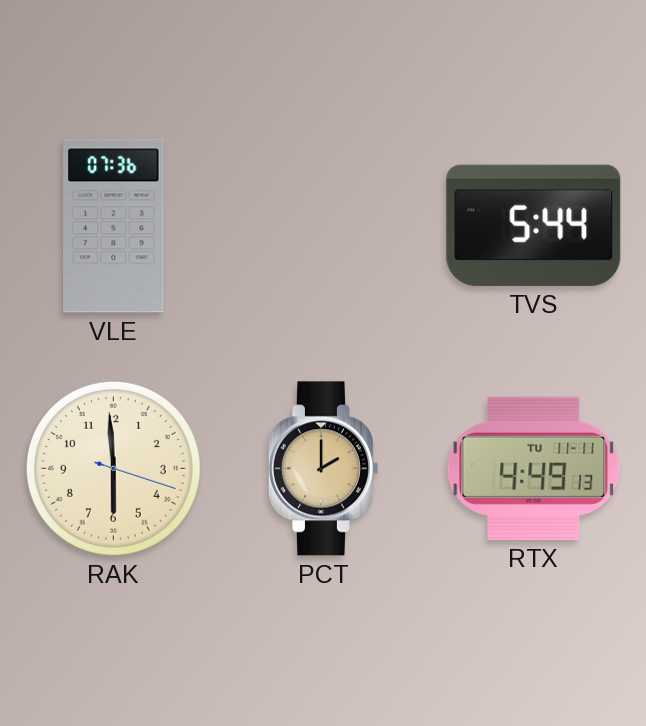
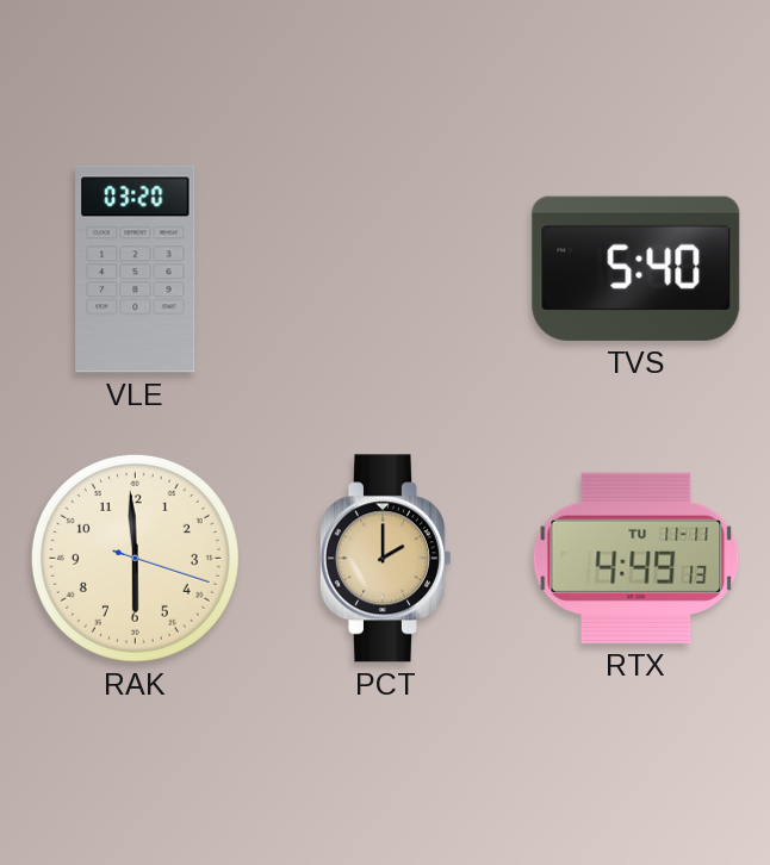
VLE: 07:36 -> 03:20 (136, 269)
TVS: 5:44 -> 5:40 (637, 268)
